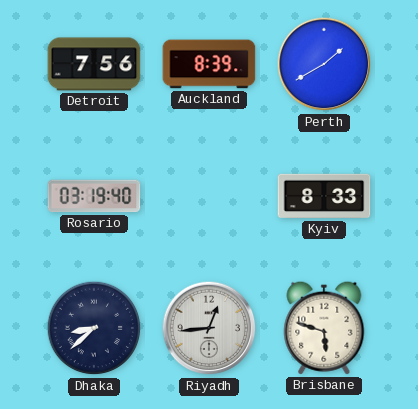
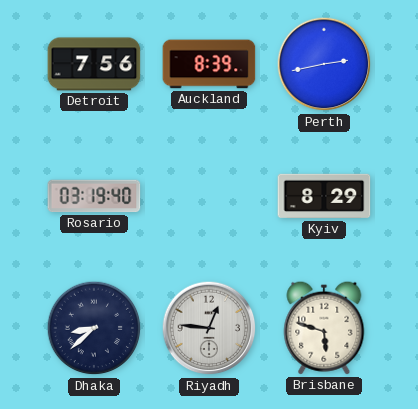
Perth: 1:40 -> 2:43 (324, 64)
Kyiv: 8:33 -> 8:29 (324, 196)
Riyadh: 12:44 -> 12:46 (209, 328)
